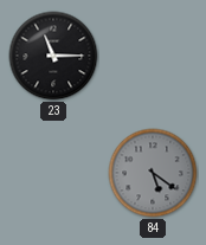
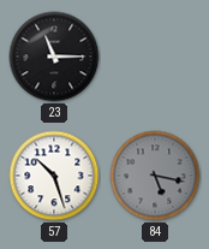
57: none -> 10:27 (54, 176)
84: 5:21 -> 5:17 (155, 176)
